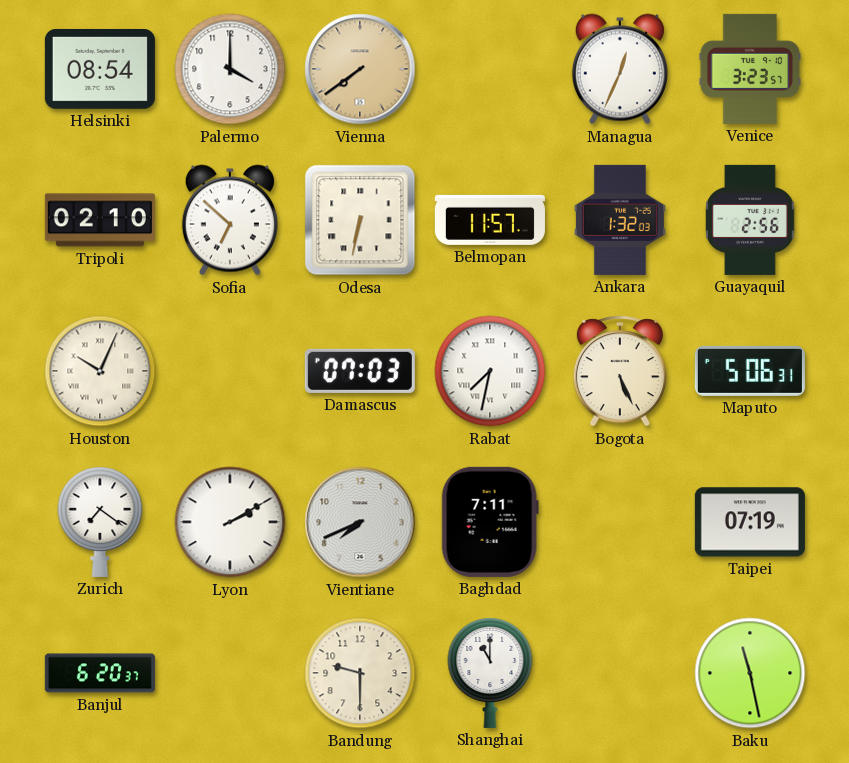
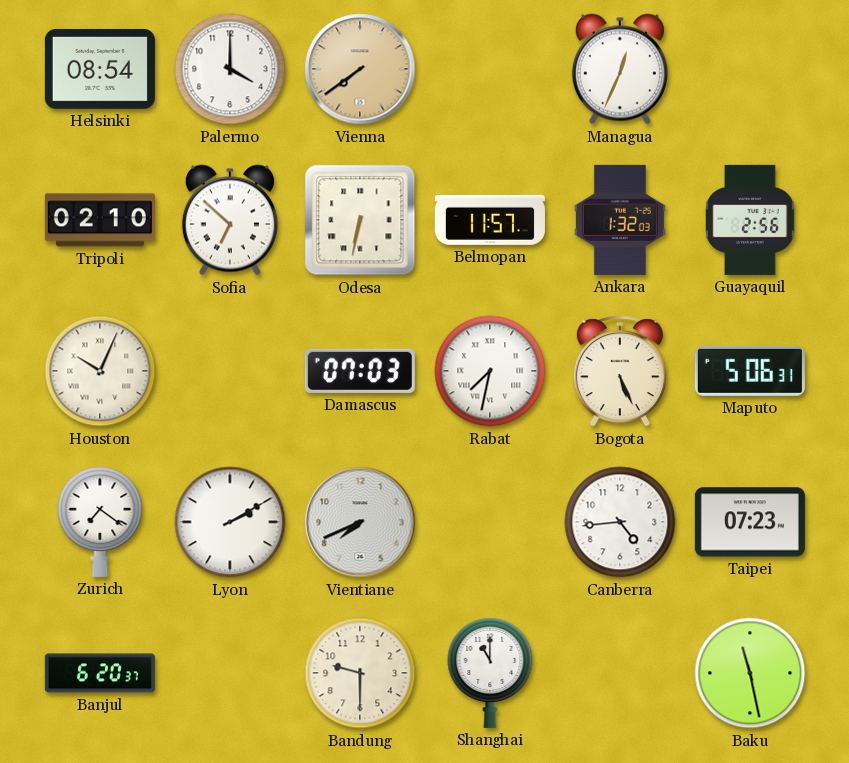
Venice: 3:23 -> none (749, 69)
Baghdad: 7:11 -> none (490, 522)
Canberra: none -> 4:44 (620, 522)
Taipei: 07:19 -> 07:23 (750, 522)
